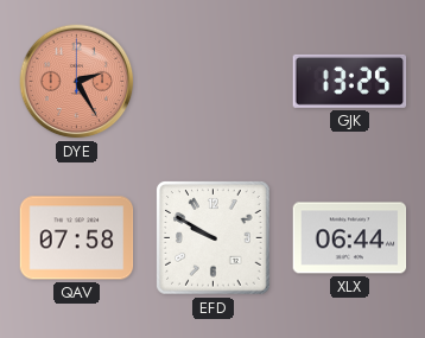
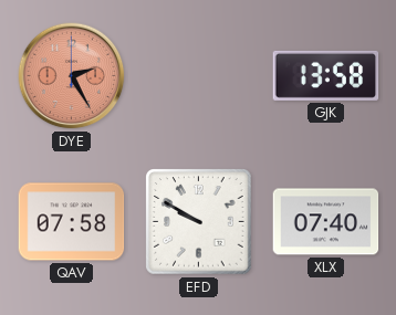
GJK: 13:25 -> 13:58 (326, 75)
XLX: 06:44 -> 07:40 (326, 222)
